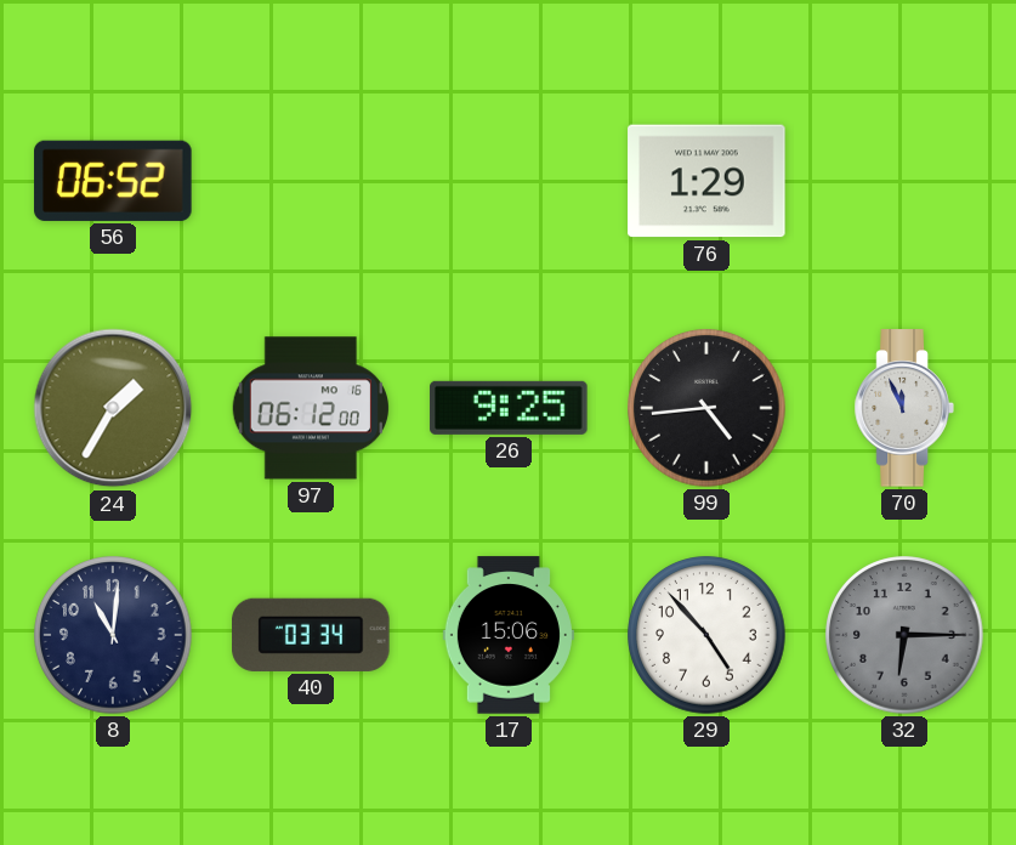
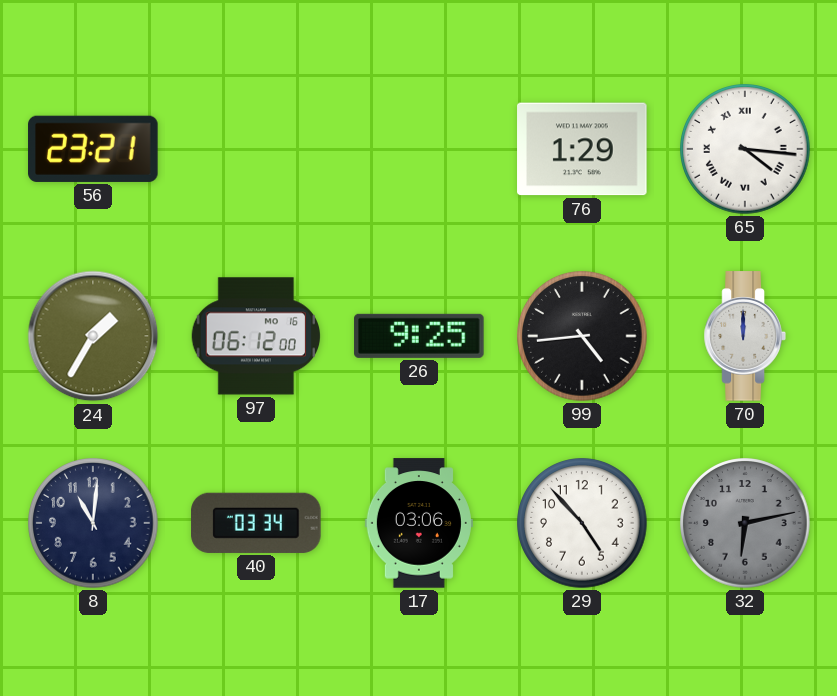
56: 06:52 -> 23:21 (93, 149)
65: none -> 4:16 (745, 149)
70: 11:56 -> 12:00 (745, 336)
17: 15:06 -> 03:06 (419, 523)
32: 6:15 -> 6:13 (745, 523)
